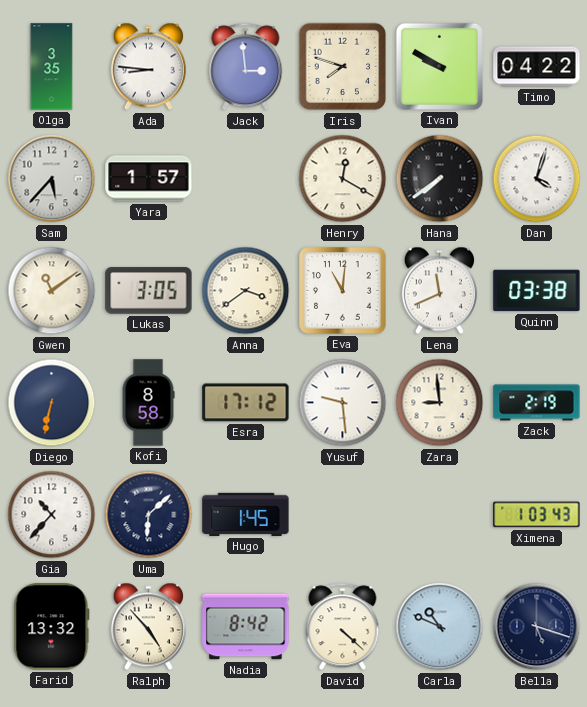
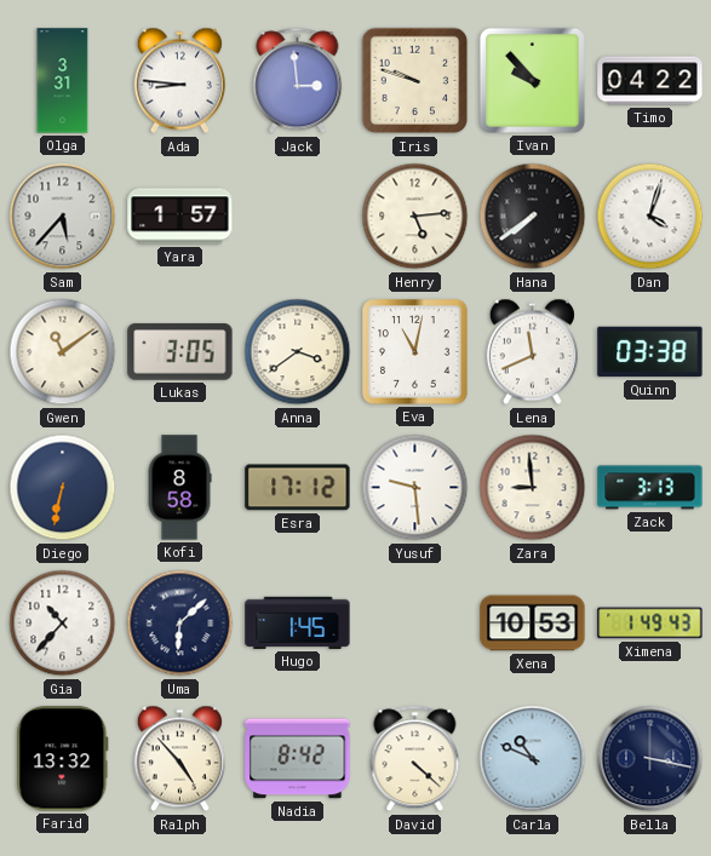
Olga: 3:35 -> 3:31 (63, 81)
Iris: 7:48 -> 9:48 (415, 81)
Ivan: 9:50 -> 9:53 (532, 80)
Henry: 12:20 -> 5:14 (415, 217)
Eva: 11:01 -> 11:02 (415, 352)
Zack: 2:19 -> 3:13 (650, 488)
Xena: none -> 10:53 (533, 624)
Ximena: 1:03 -> 1:49 (650, 624)
Bella: 5:18 -> 3:17 (650, 759)
